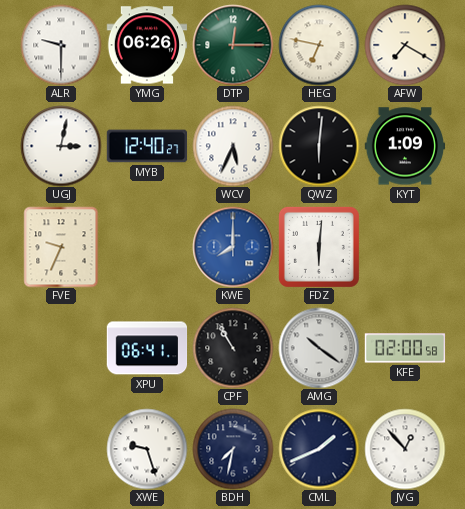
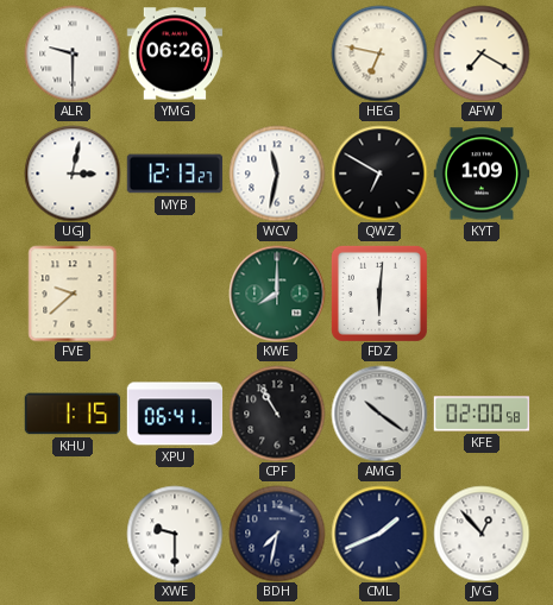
DTP: 12:15 -> none (233, 45)
MYB: 12:40 -> 12:13 (175, 174)
WCV: 5:34 -> 11:32 (277, 174)
QWZ: 6:01 -> 6:50 (379, 174)
FVE: 9:34 -> 9:38 (73, 294)
KWE dial: blue -> green (277, 294)
KHU: none -> 1:15 (73, 414)
XWE: 9:27 -> 9:30 (175, 534)
